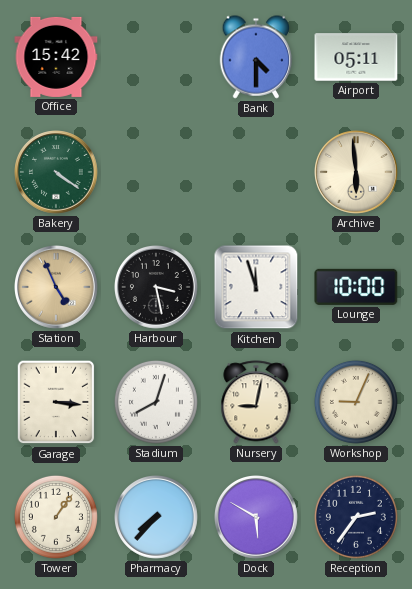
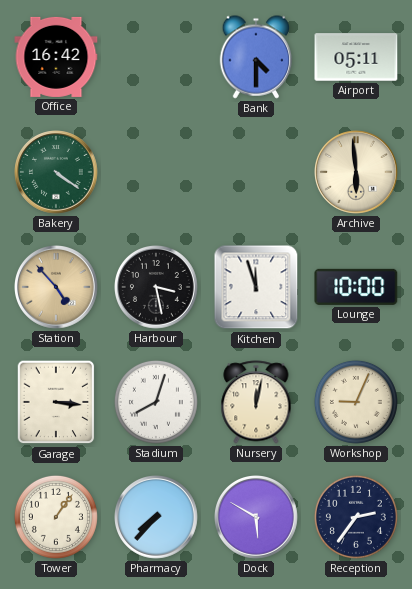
Office: 15:42 -> 16:42 (56, 57)
Station: 4:56 -> 4:53 (57, 288)
Nursery: 9:02 -> 12:02 (256, 402)
